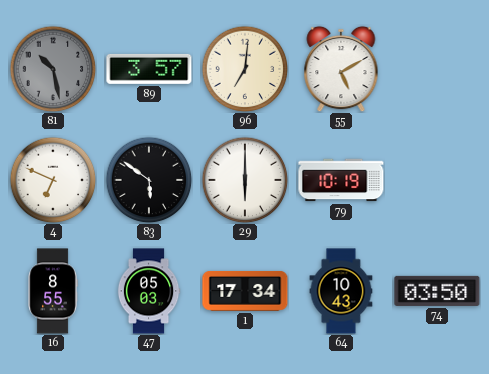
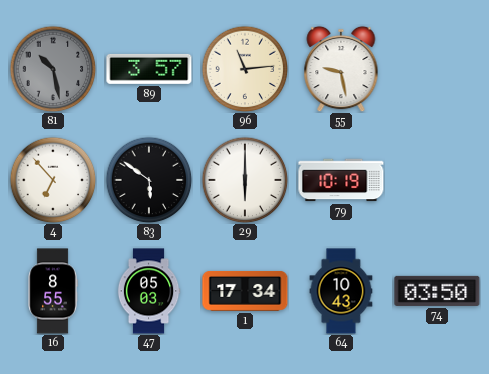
96: 7:01 -> 11:14 (245, 69)
55: 5:10 -> 9:28 (341, 69)
4: 6:49 -> 6:53 (53, 180)
